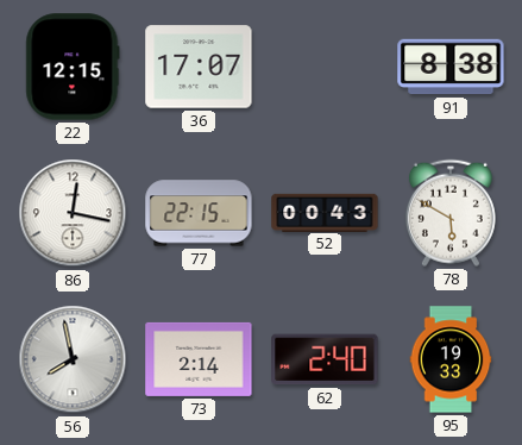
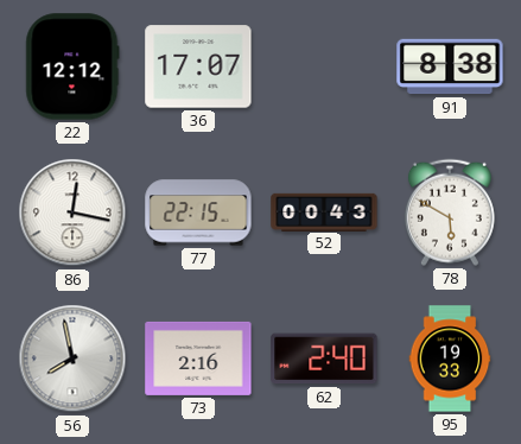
22: 12:15 -> 12:12 (72, 66)
73: 2:14 -> 2:16 (198, 359)
